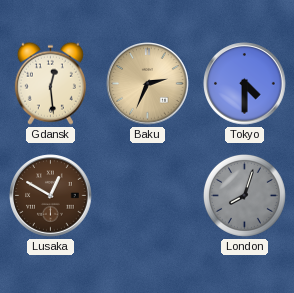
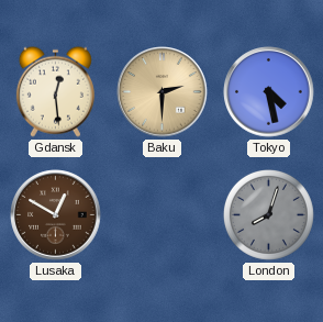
Baku: 2:34 -> 2:30 (163, 92)
Tokyo: 4:30 -> 4:28 (269, 92)
